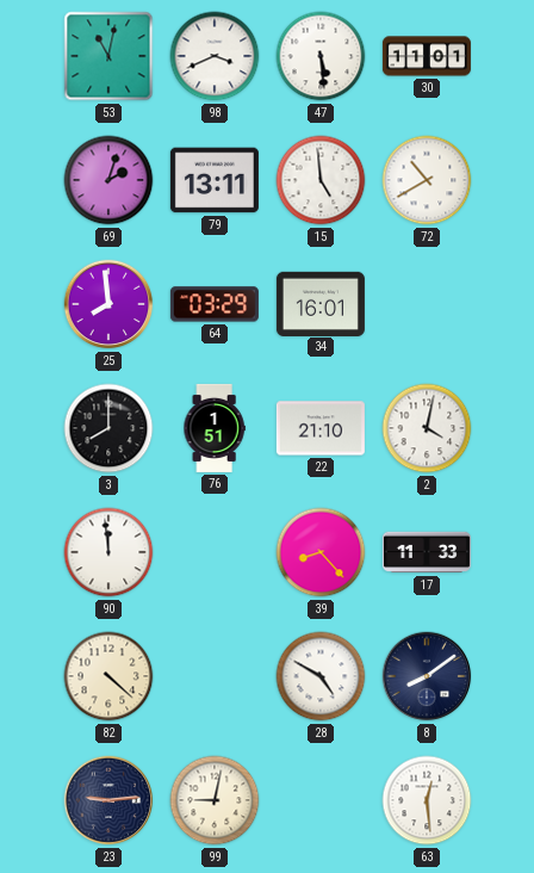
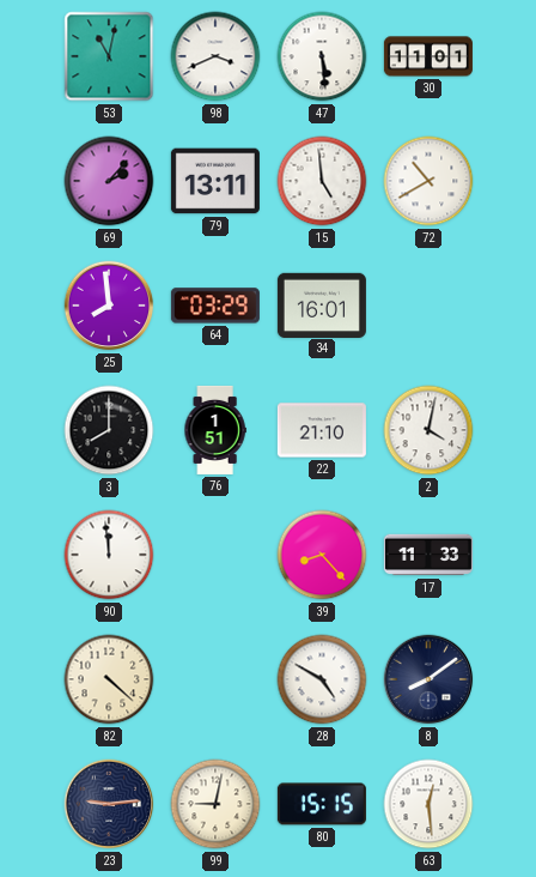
69: 2:03 -> 2:07 (109, 181)
80: none -> 15:15 (322, 804)
